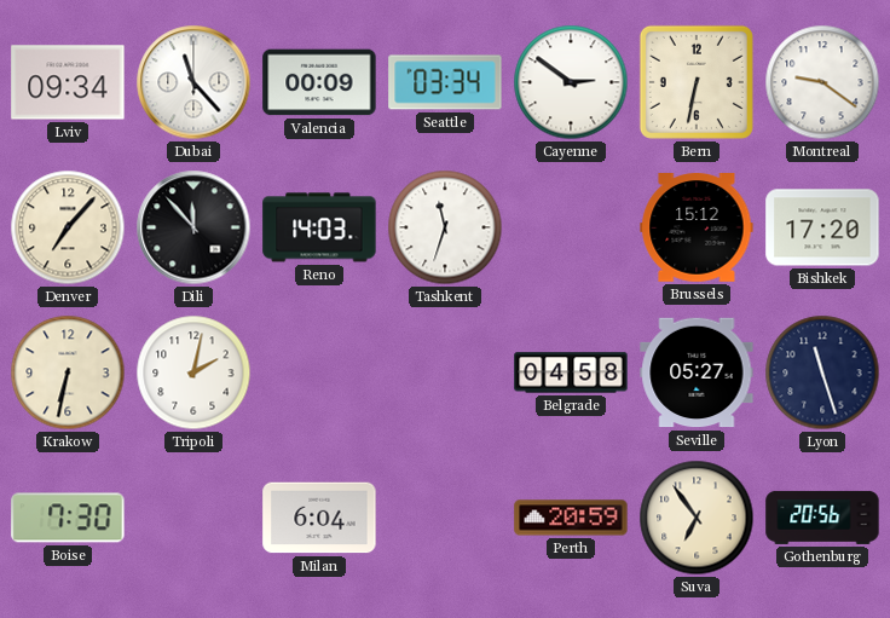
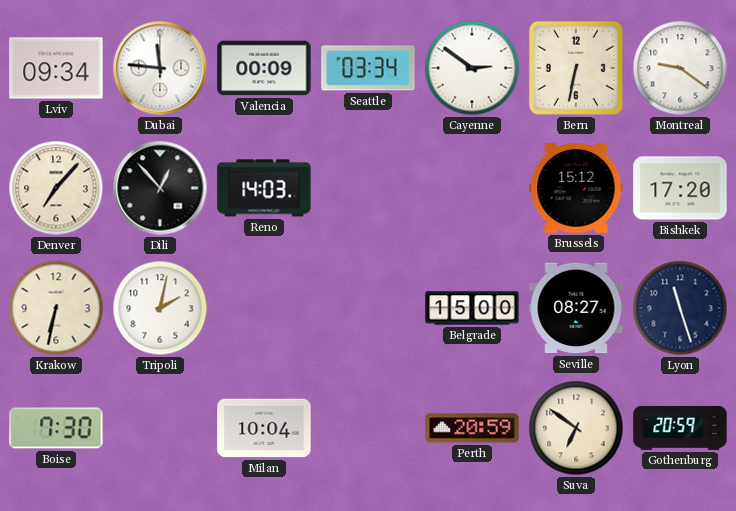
Dubai: 11:23 -> 11:46 (160, 68)
Dili: 11:53 -> 12:53 (160, 188)
Tashkent: 11:33 -> none (445, 227)
Belgrade: 04:58 -> 15:00 (472, 308)
Seville: 05:27 -> 08:27 (576, 308)
Milan: 6:04 -> 10:04 (264, 428)
Suva: 6:54 -> 6:51 (576, 428)
Gothenburg: 20:56 -> 20:59 (680, 428)
